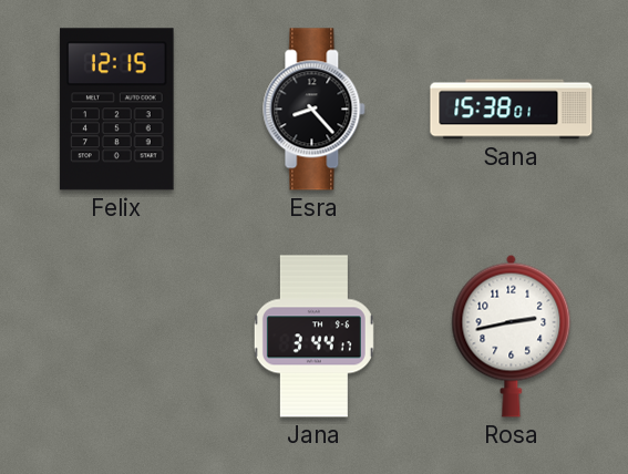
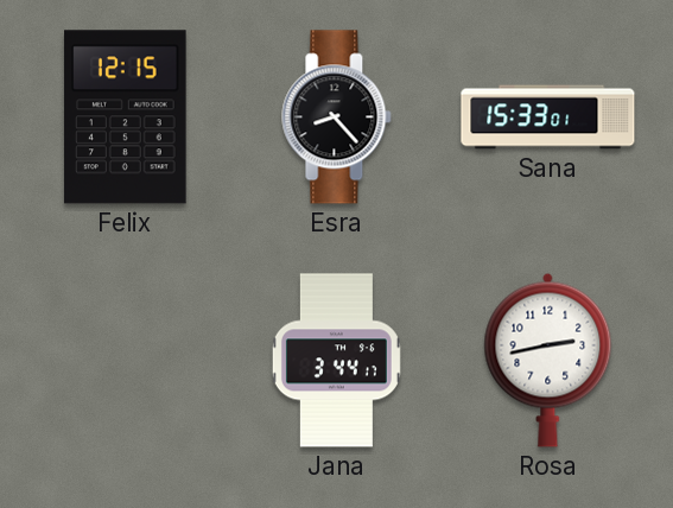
Sana: 15:38 -> 15:33 (548, 118)
